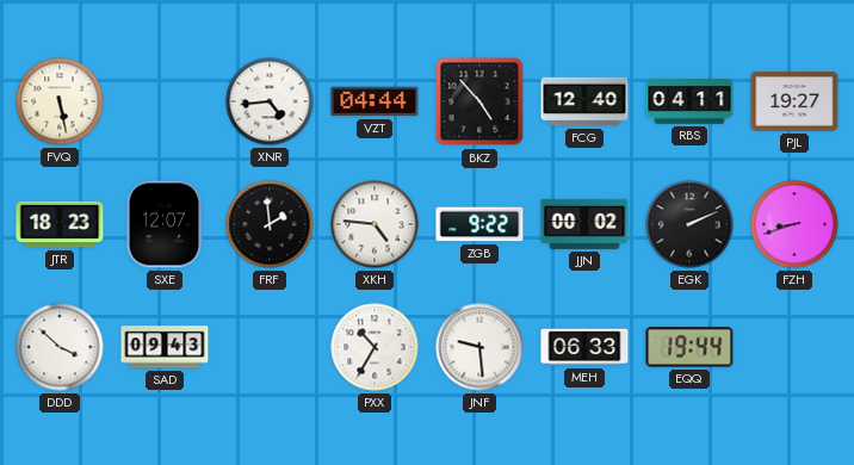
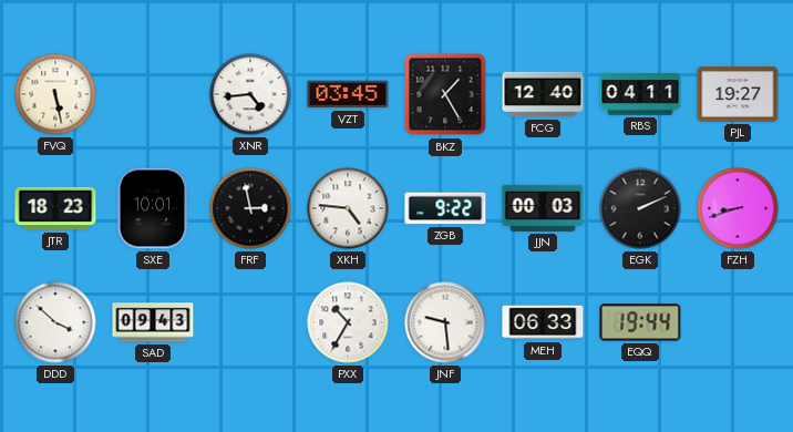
VZT: 04:44 -> 03:45 (348, 94)
BKZ: 4:53 -> 1:25 (445, 94)
SXE: 12:07 -> 10:01 (152, 208)
FRF: 1:59 -> 2:58 (250, 208)
JJN: 00:02 -> 00:03 (543, 208)
